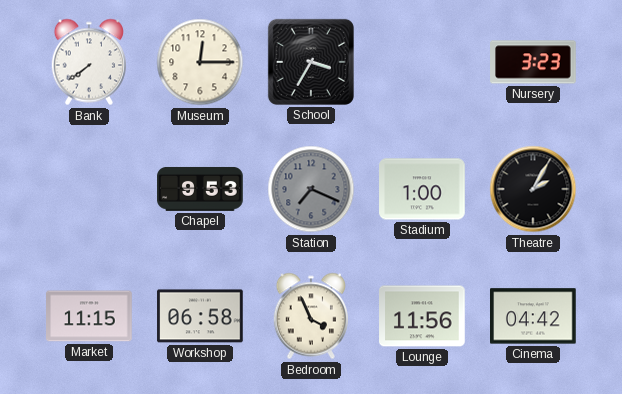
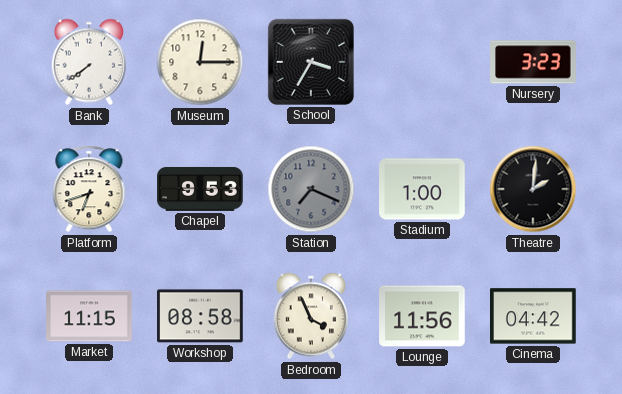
Platform: none -> 6:42 (89, 189)
Theatre: 2:05 -> 2:01 (533, 189)
Workshop: 06:58 -> 08:58 (200, 316)
